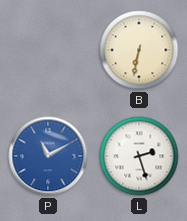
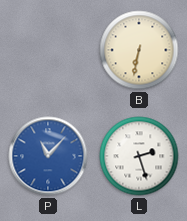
P: 11:10 -> 11:07 (48, 156)
